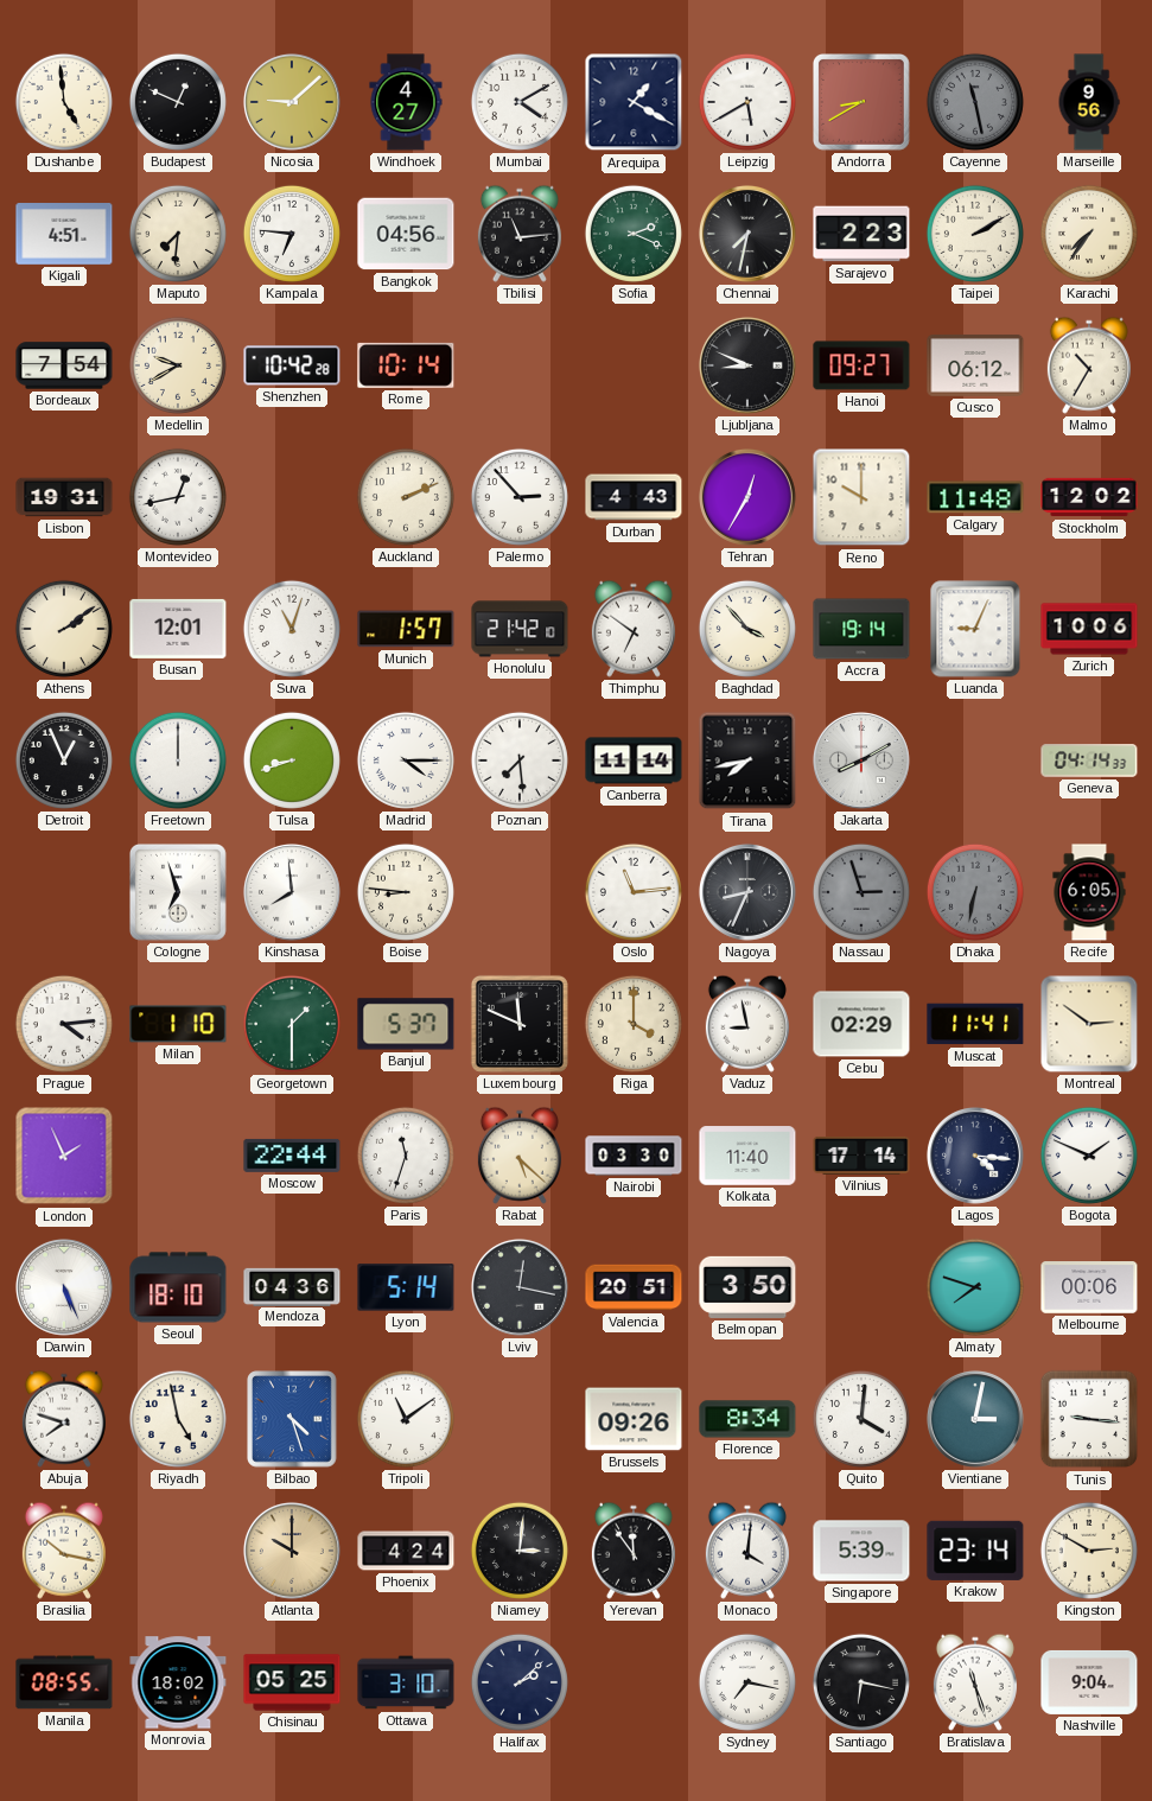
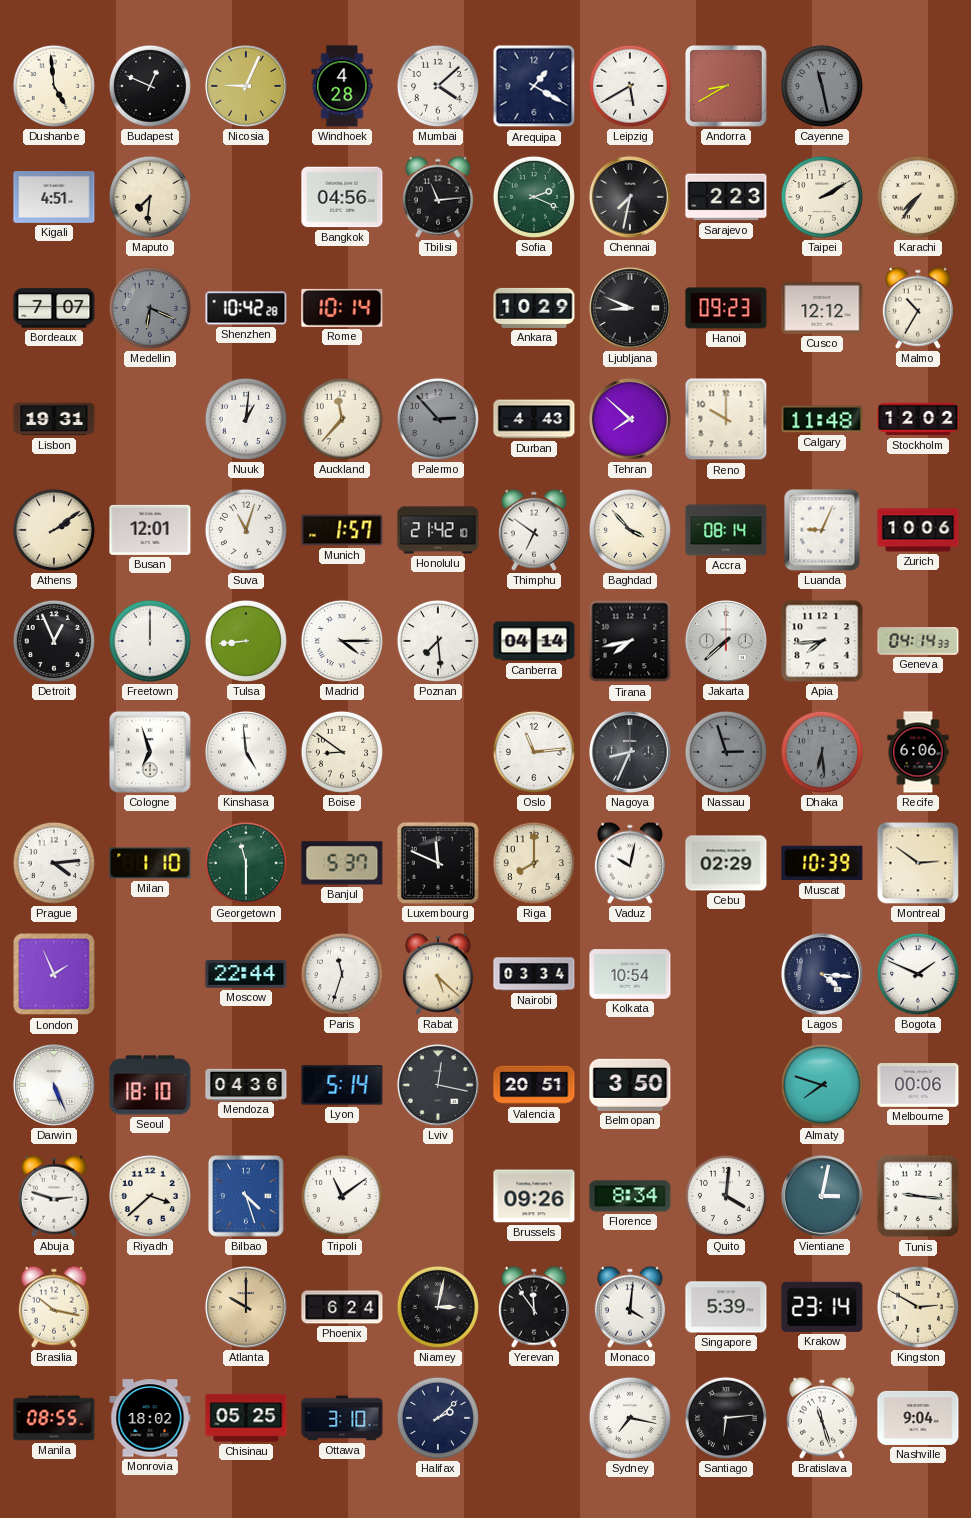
Nicosia: 9:08 -> 9:04 (246, 86)
Windhoek: 4:27 -> 4:28 (342, 86)
Mumbai: 4:10 -> 4:08 (438, 86)
Marseille: 9:56 -> none (1089, 102)
Kampala: 6:46 -> none (292, 234)
Bordeaux: 7:54 -> 7:07 (54, 308)
Medellin: 9:40 -> 6:19 (150, 308)
Medellin dial: cream -> grey (150, 308)
Ankara: none -> 10:29 (534, 308)
Hanoi: 09:27 -> 09:23 (726, 308)
Cusco: 06:12 -> 12:12 (822, 308)
Montevideo: 12:43 -> none (178, 497)
Nuuk: none -> 1:01 (246, 419)
Auckland: 2:11 -> 11:37 (342, 419)
Palermo dial: white -> grey (438, 419)
Tehran: 12:35 -> 7:52 (630, 419)
Accra: 19:14 -> 08:14 (726, 530)
Tulsa: 8:42 -> 8:44 (246, 641)
Canberra: 11:14 -> 04:14 (534, 641)
Jakarta: 8:10 -> 7:38 (726, 641)
Apia: none -> 7:44 (822, 641)
Kinshasa: 7:59 -> 4:59 (246, 752)
Boise: 8:46 -> 8:51 (342, 752)
Dhaka: 6:32 -> 6:29 (822, 752)
Recife: 6:05 -> 6:06 (918, 752)
Georgetown: 1:30 -> 11:30 (246, 863)
Riga: 4:00 -> 8:00 (534, 863)
Vaduz: 8:58 -> 10:02 (630, 863)
Muscat: 11:41 -> 10:39 (822, 863)
Nairobi: 03:30 -> 03:34 (534, 974)
Kolkata: 11:40 -> 10:54 (630, 974)
Vilnius: 17:14 -> none (861, 1156)
Abuja: 7:48 -> 2:48 (54, 1196)
Riyadh: 4:58 -> 3:38 (150, 1196)
Phoenix: 4:24 -> 6:24 (342, 1307)
Niamey: 3:01 -> 3:02 (438, 1307)
Santiago: 6:17 -> 6:14 (726, 1418)
